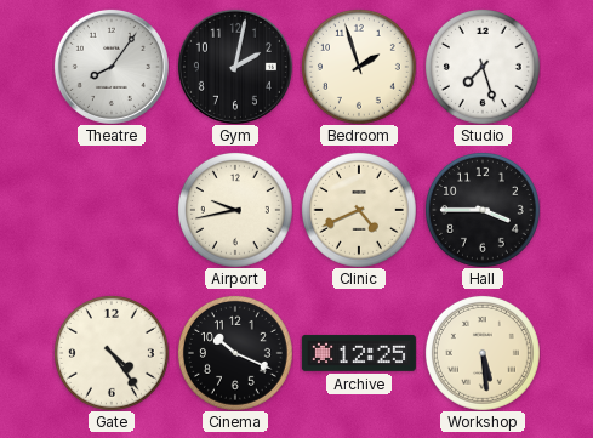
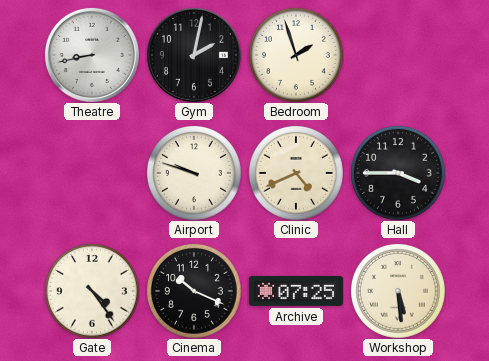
Theatre: 8:06 -> 8:43 (92, 55)
Studio: 7:27 -> none (483, 67)
Airport: 9:43 -> 9:48 (194, 173)
Archive: 12:25 -> 07:25 (296, 291)
